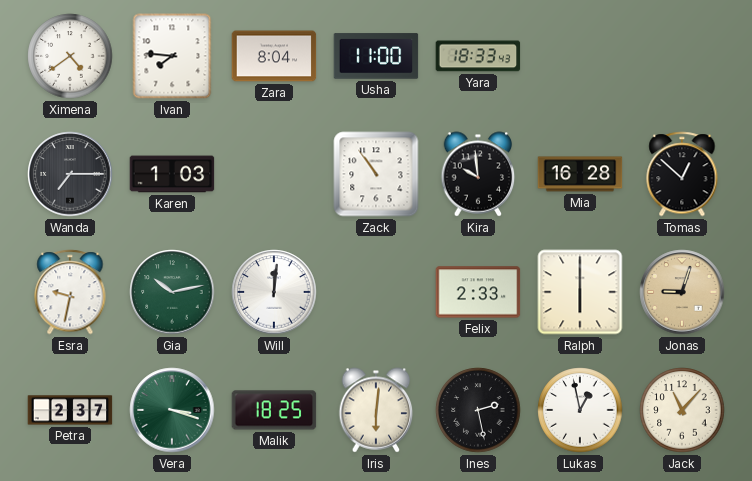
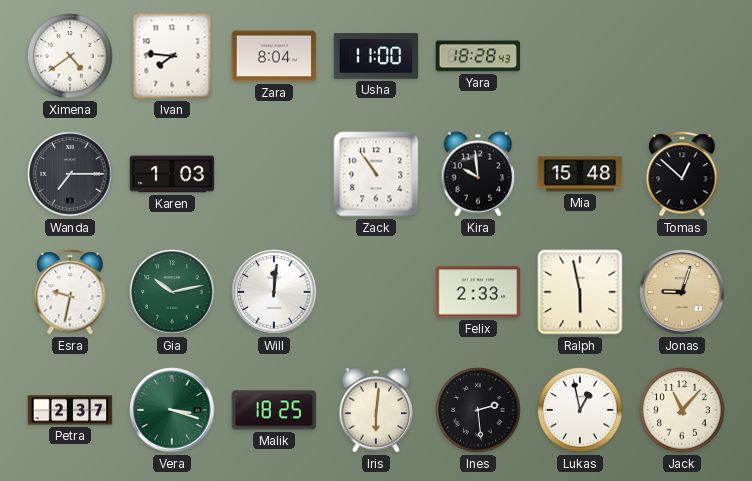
Yara: 18:33 -> 18:28 (478, 56)
Mia: 16:28 -> 15:48 (580, 174)
Ralph: 6:00 -> 5:58 (580, 292)
Ines: 2:28 -> 2:29 (478, 410)
